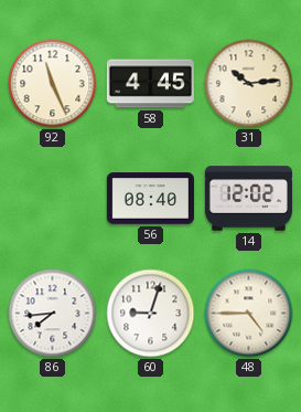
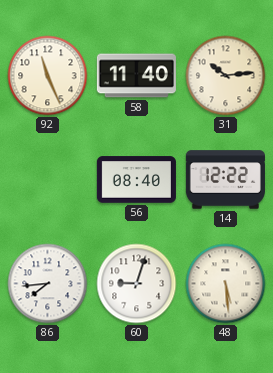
58: 4:45 -> 11:40 (136, 76)
14: 12:02 -> 12:22 (225, 180)
48: 4:45 -> 5:29 (226, 284)
